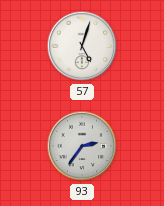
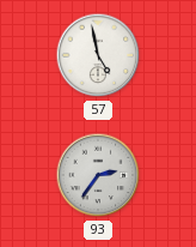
57: 5:03 -> 4:58 (98, 55)
